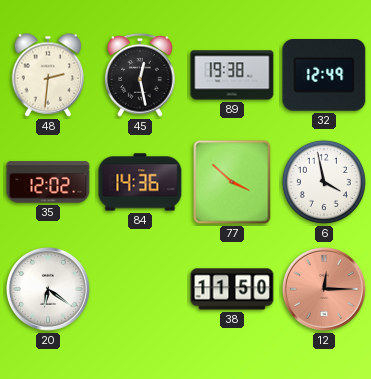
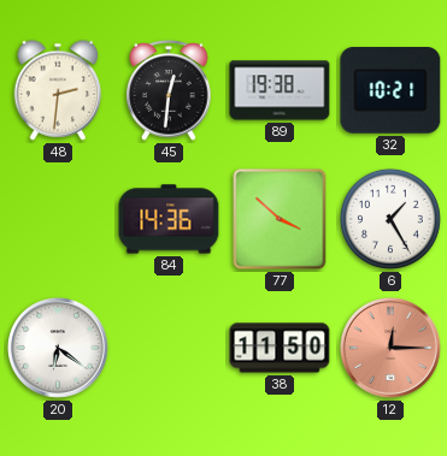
45: 12:28 -> 12:31 (169, 91)
32: 12:49 -> 10:21 (390, 91)
35: 12:02 -> none (48, 182)
6: 3:58 -> 1:25 (390, 219)
